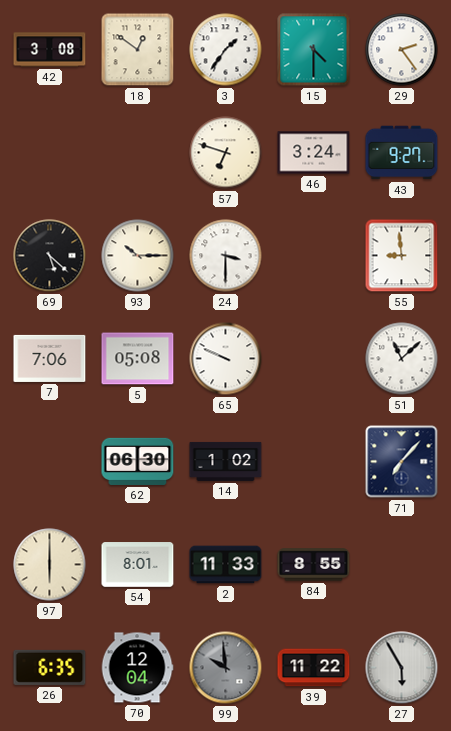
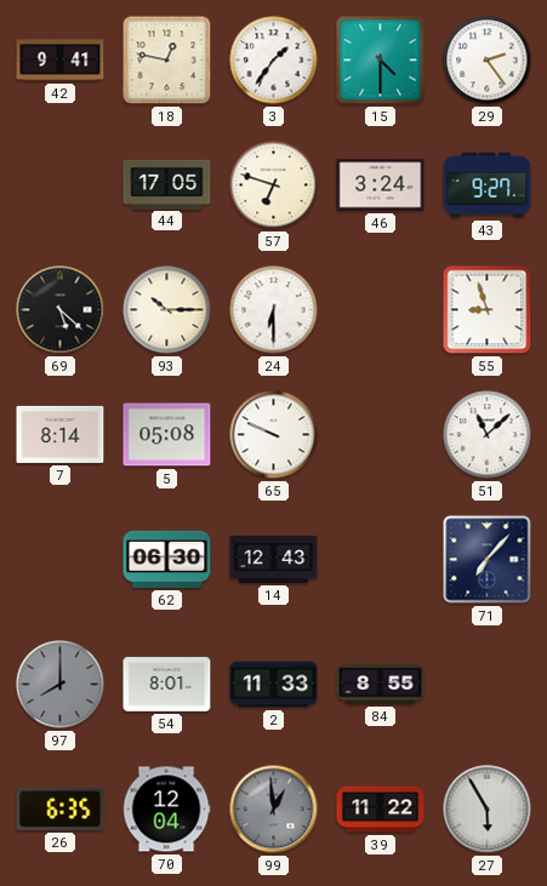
42: 3:08 -> 9:41 (61, 61)
18: 12:51 -> 12:47 (167, 61)
44: none -> 17:05 (167, 184)
24: 3:30 -> 6:30 (274, 310)
55: 8:59 -> 8:57 (488, 310)
7: 7:06 -> 8:14 (61, 434)
14: 1:02 -> 12:43 (274, 559)
97: 6:00 -> 8:00 (61, 685)
97 dial: cream -> grey (61, 685)
99: 9:59 -> 12:59 (274, 810)
